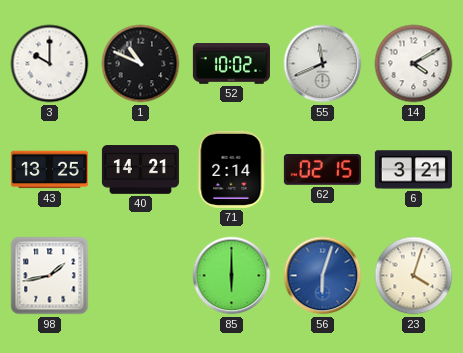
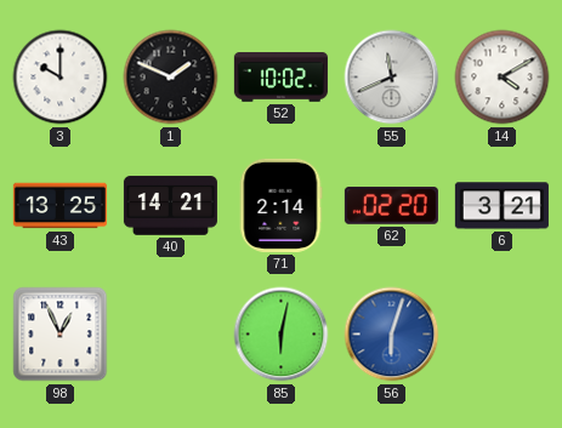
1: 10:49 -> 1:49 (171, 78)
62: 02:15 -> 02:20 (391, 206)
98: 1:43 -> 12:56 (61, 335)
85: 6:00 -> 6:02 (282, 335)
23: 4:03 -> none (414, 276)
